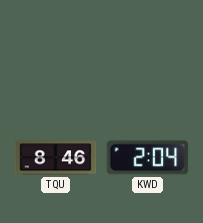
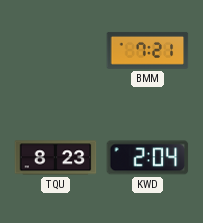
BMM: none -> 7:21 (147, 51)
TQU: 8:46 -> 8:23 (55, 158)
